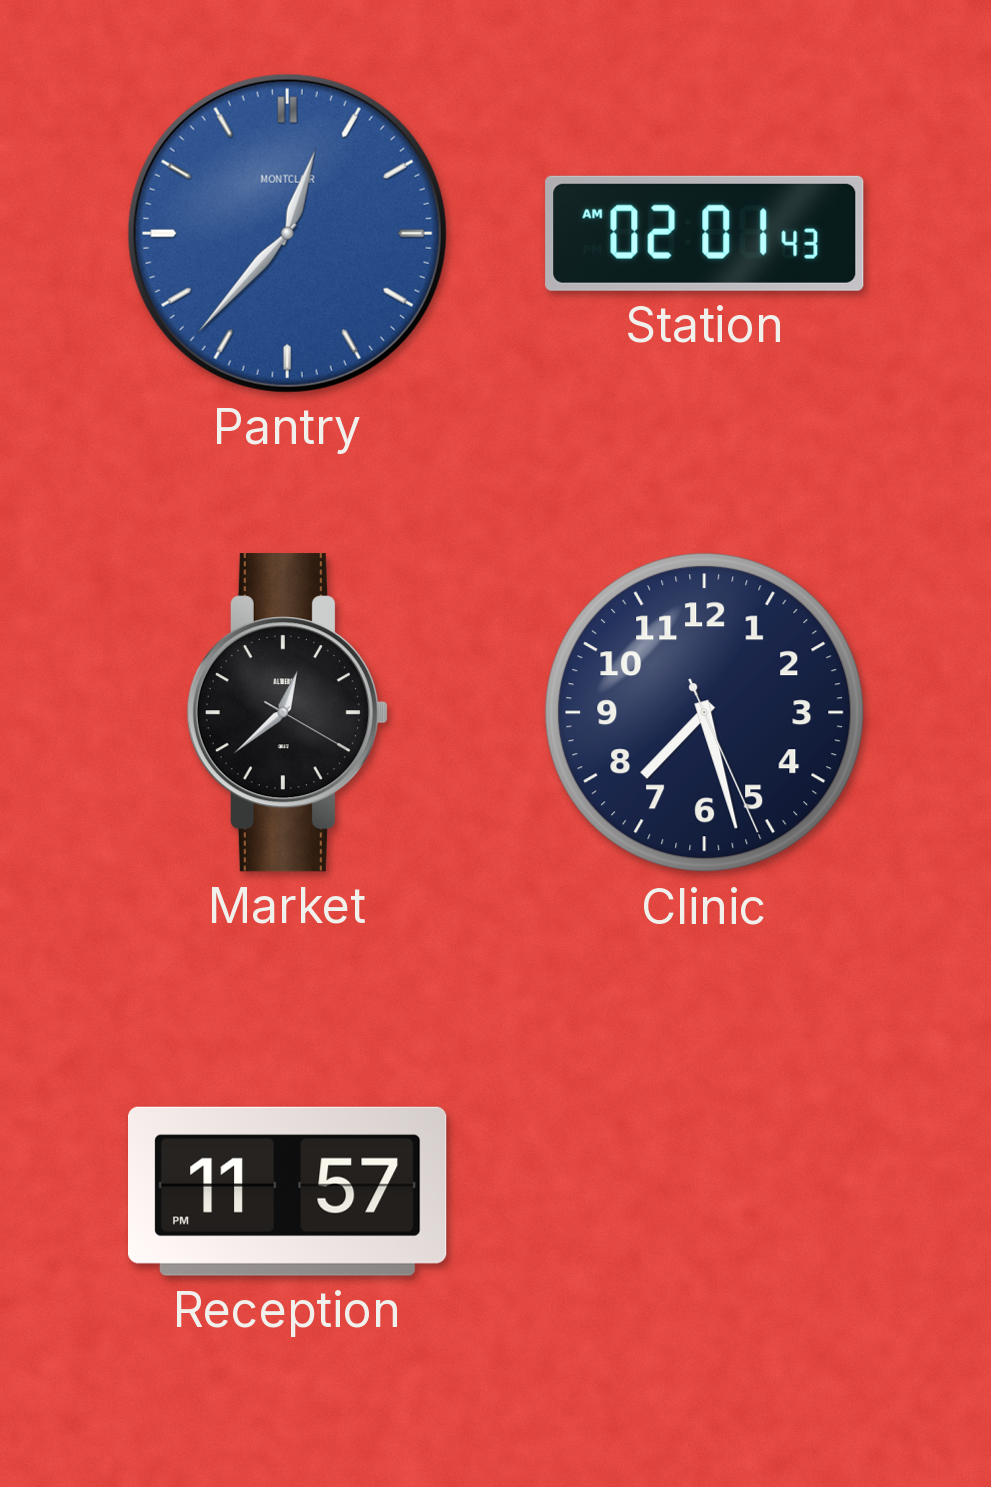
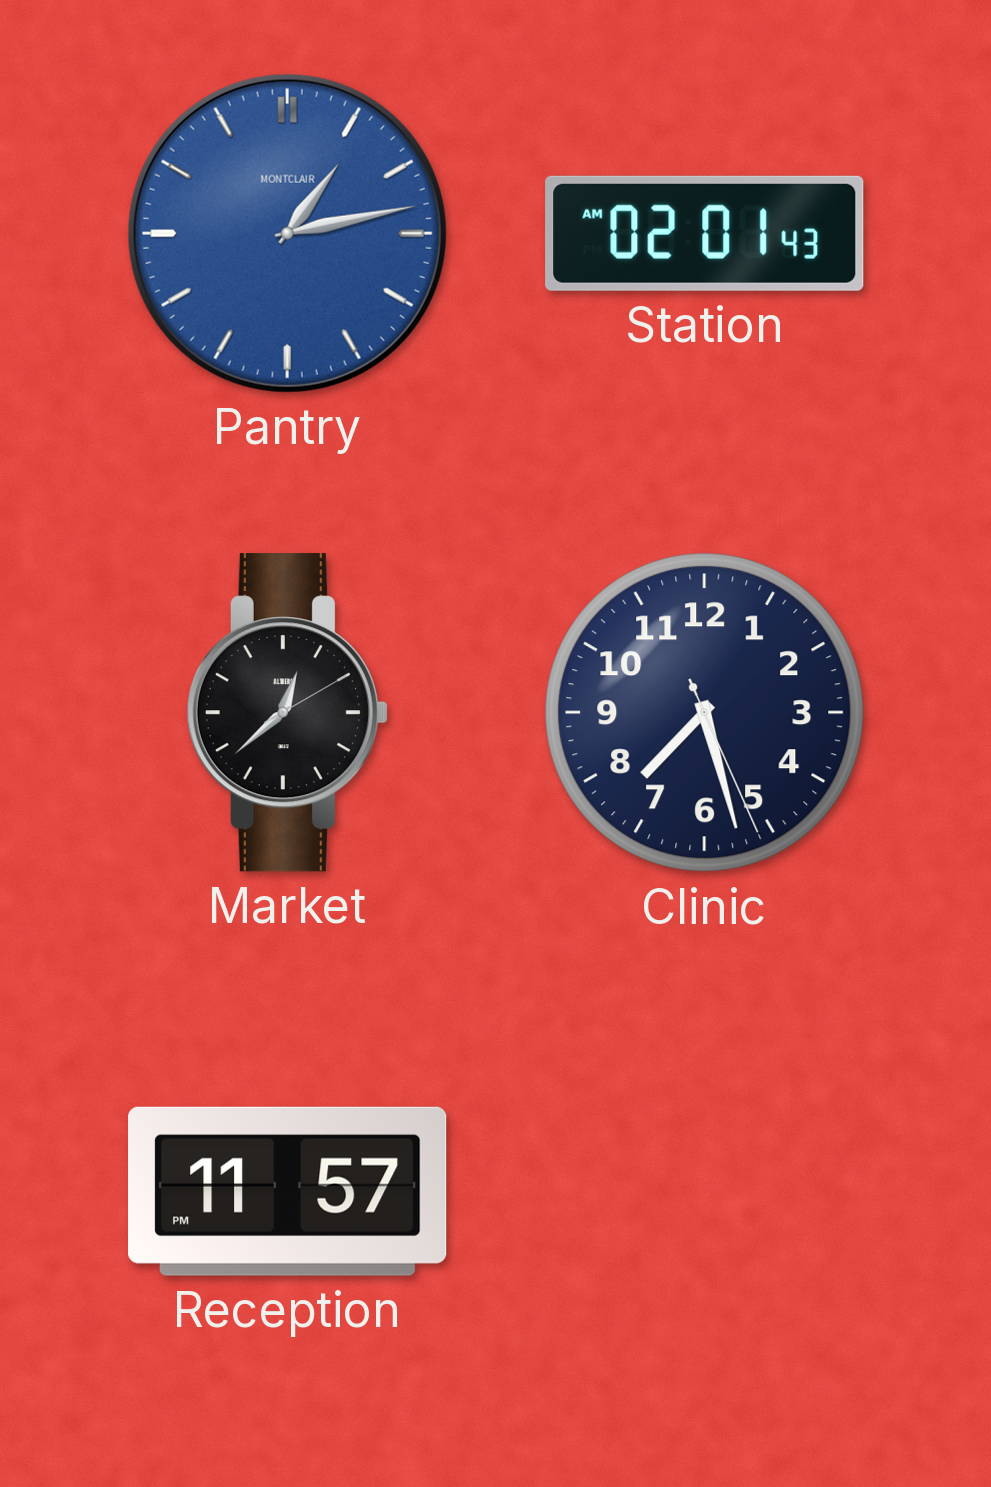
Pantry: 12:37 -> 1:13 (287, 233)
Market: 12:38:20 -> 12:38:10 (287, 713)
